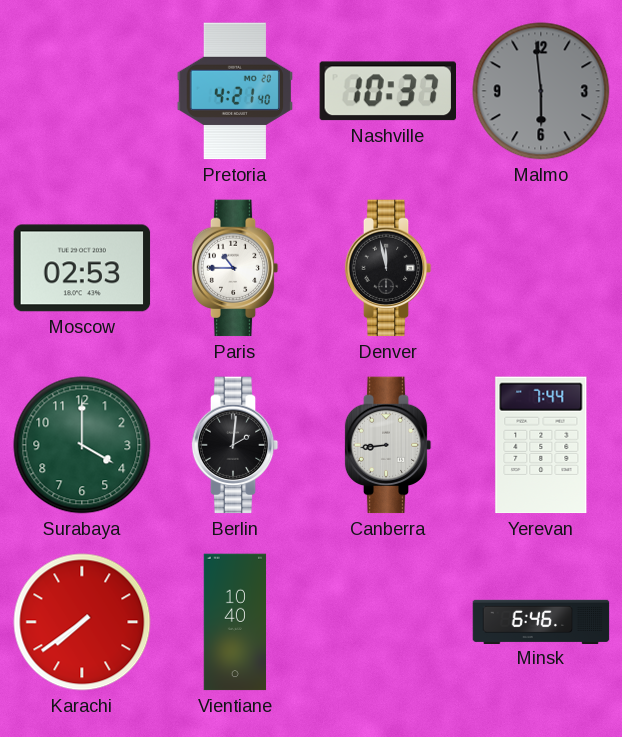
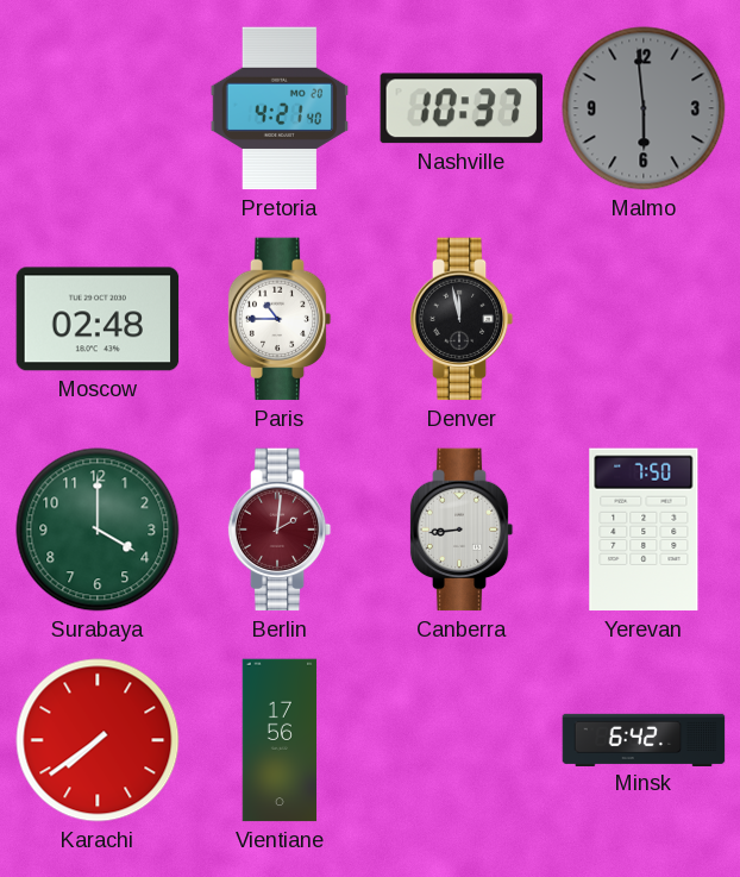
Moscow: 02:53 -> 02:48 (98, 319)
Berlin dial: black -> burgundy (280, 530)
Yerevan: 7:44 -> 7:50 (644, 530)
Vientiane: 10:40 -> 17:56 (280, 740)
Minsk: 6:46 -> 6:42 (644, 739)
